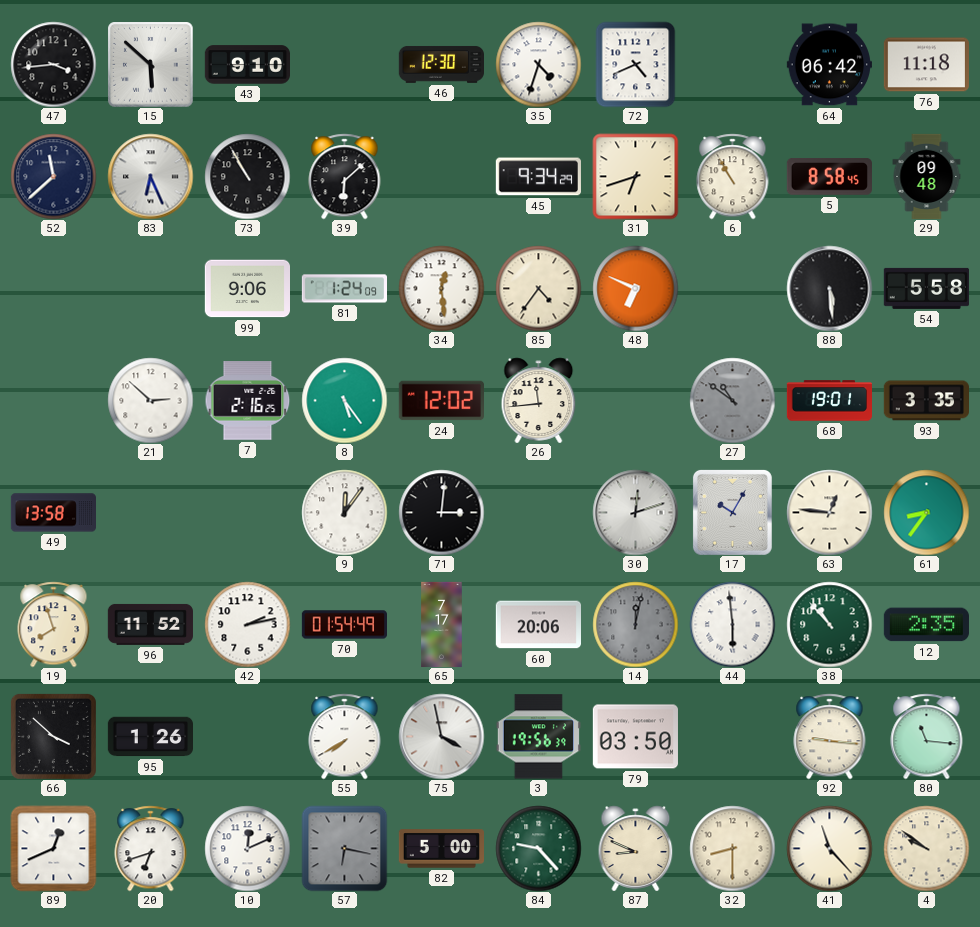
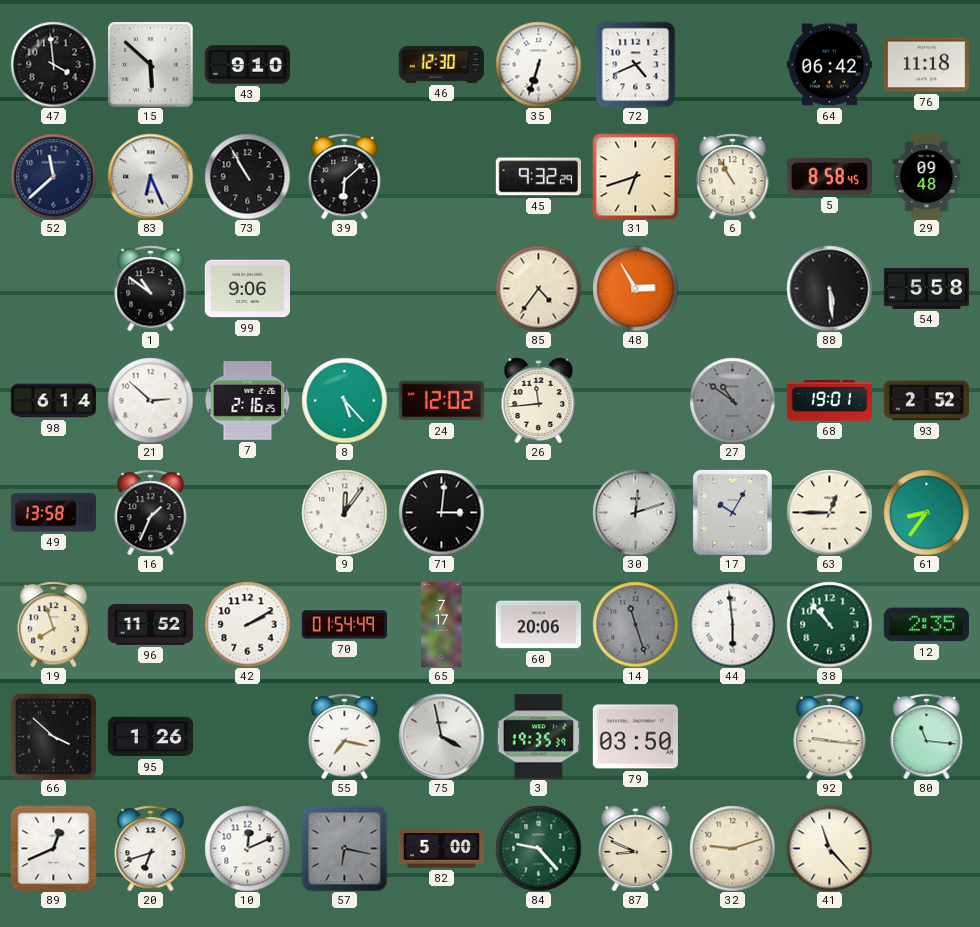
47: 3:44 -> 3:59 (53, 64)
35: 4:33 -> 6:33 (538, 64)
45: 9:34 -> 9:32 (538, 177)
1: none -> 10:51 (151, 288)
81: 1:24 -> none (344, 289)
34: 12:29 -> none (441, 288)
48: 6:49 -> 2:55 (635, 288)
98: none -> 6:14 (53, 401)
8: 5:24 -> 5:23 (344, 400)
93: 3:35 -> 2:52 (926, 401)
16: none -> 1:34 (151, 512)
63: 12:46 -> 12:45 (829, 512)
42: 2:13 -> 2:10 (247, 624)
14: 12:02 -> 11:27 (635, 624)
55: 7:40 -> 7:17 (345, 736)
3: 19:56 -> 19:35 (538, 737)
32: 8:30 -> 9:12 (732, 848)
4: 9:51 -> none (926, 848)
